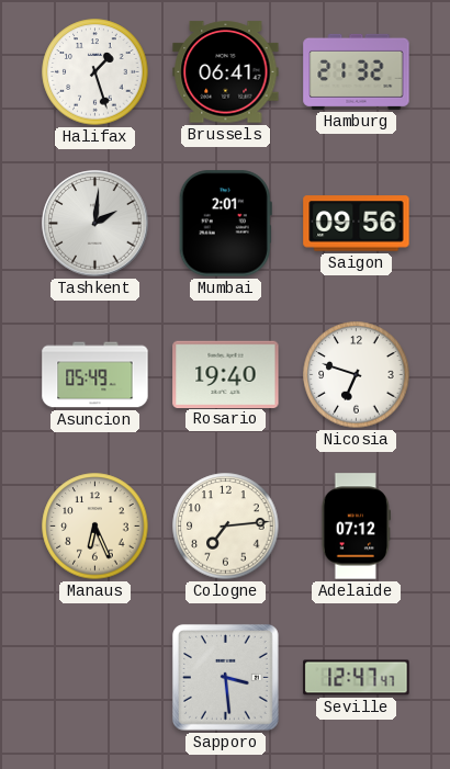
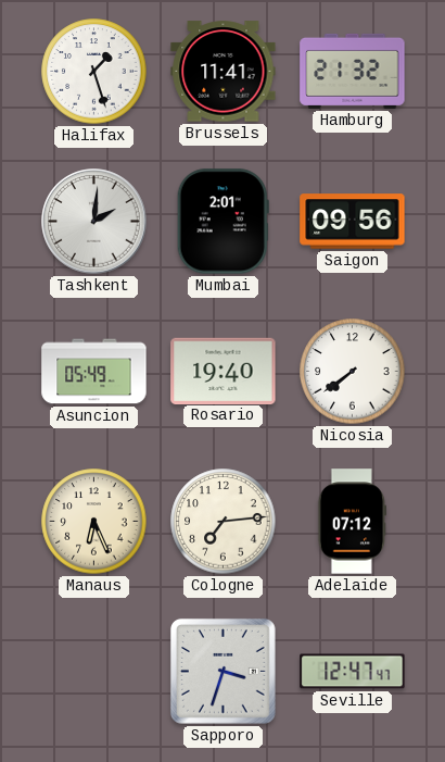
Brussels: 06:41 -> 11:41 (224, 72)
Nicosia: 6:48 -> 7:39 (353, 372)
Sapporo: 3:29 -> 3:33 (224, 672)
